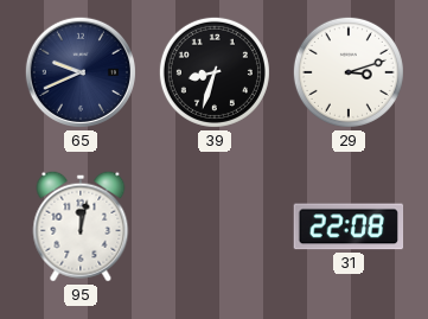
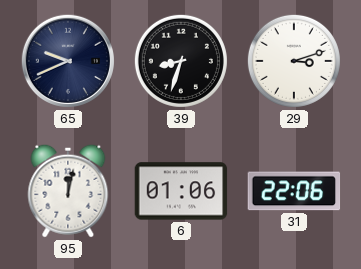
6: none -> 01:06 (181, 191)
31: 22:08 -> 22:06 (294, 191)
